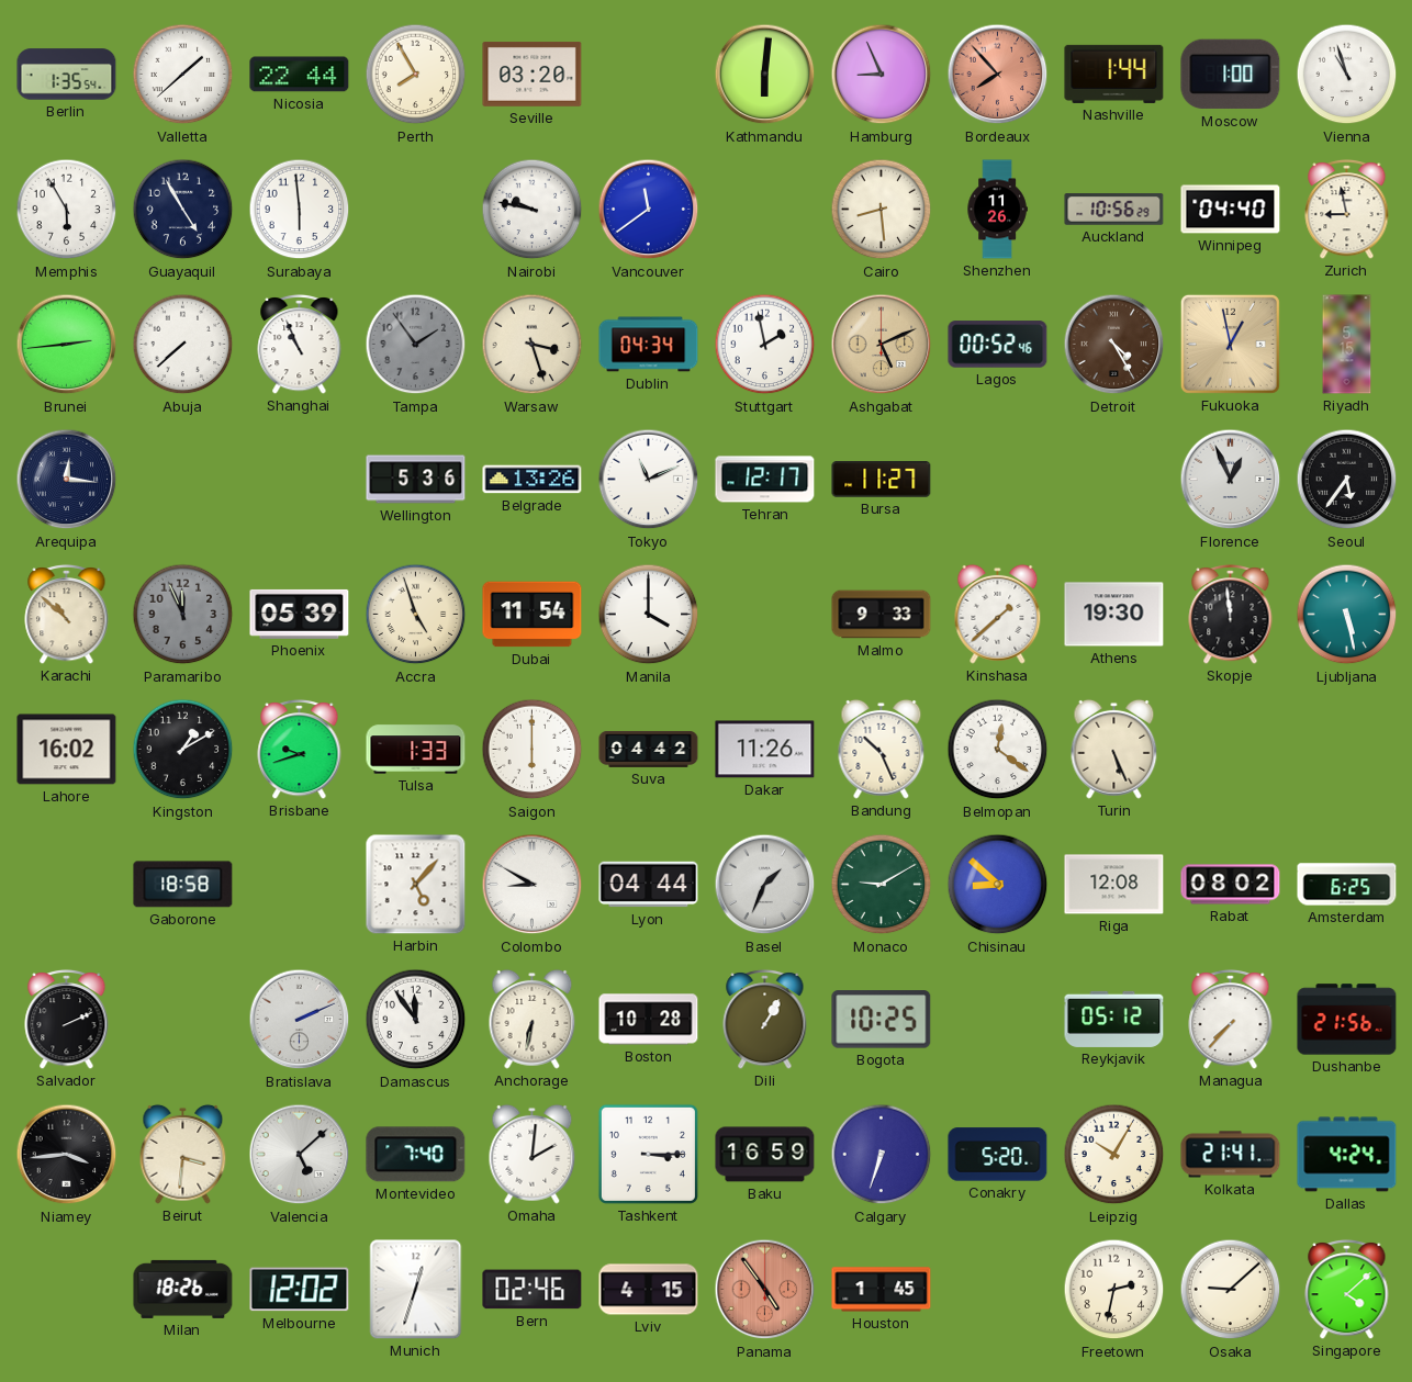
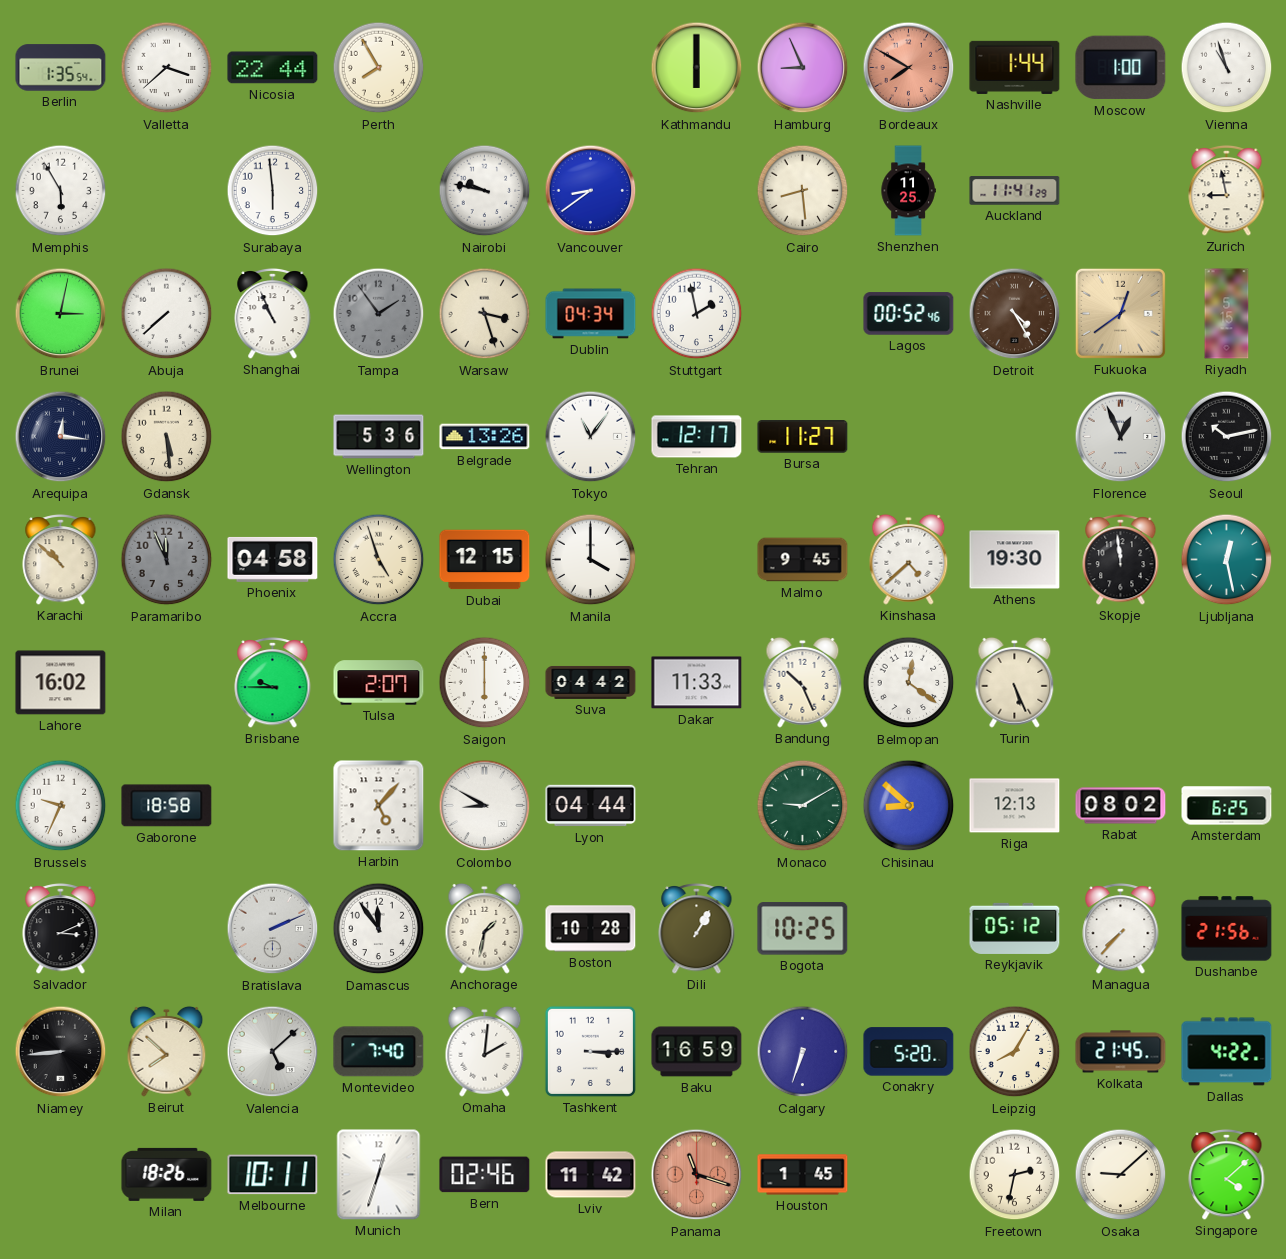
Valletta: 1:38 -> 3:38 (167, 68)
Seville: 03:20 -> none (533, 74)
Kathmandu: 6:01 -> 6:00 (697, 68)
Bordeaux: 7:53 -> 7:50 (909, 68)
Guayaquil: 4:55 -> none (183, 210)
Vancouver: 11:39 -> 8:39 (591, 191)
Shenzhen: 11:26 -> 11:25 (908, 191)
Auckland: 10:56 -> 11:41 (1015, 191)
Winnipeg: 04:40 -> none (1231, 210)
Brunei: 2:44 -> 3:02 (61, 314)
Ashgabat: 5:11 -> none (882, 345)
Fukuoka: 12:58 -> 12:39 (1120, 313)
Gdansk: none -> 5:29 (167, 437)
Tokyo: 11:11 -> 11:06 (591, 437)
Seoul: 5:36 -> 10:13 (1227, 437)
Phoenix: 05:39 -> 04:58 (273, 559)
Dubai: 11:54 -> 12:15 (485, 560)
Malmo: 9:33 -> 9:45 (803, 560)
Kinshasa: 1:38 -> 4:38 (909, 559)
Ljubljana: 5:28 -> 12:28 (1227, 560)
Kingston: 1:10 -> none (183, 750)
Brisbane: 9:42 -> 9:45 (273, 682)
Tulsa: 1:33 -> 2:07 (379, 683)
Dakar: 11:26 -> 11:33 (697, 683)
Brussels: none -> 9:34 (61, 806)
Basel: 1:34 -> none (765, 885)
Riga: 12:08 -> 12:13 (1015, 806)
Salvador: 2:11 -> 3:11 (61, 928)
Anchorage: 6:32 -> 1:32 (485, 928)
Niamey: 3:44 -> 8:44 (61, 1052)
Beirut: 3:31 -> 7:52 (167, 1051)
Leipzig: 10:05 -> 8:05 (1015, 1052)
Kolkata: 21:41 -> 21:45 (1121, 1052)
Dallas: 4:24 -> 4:22 (1227, 1052)
Melbourne: 12:02 -> 10:11 (273, 1175)
Lviv: 4:15 -> 11:42 (591, 1175)
Panama: 4:54 -> 11:18 (697, 1175)
